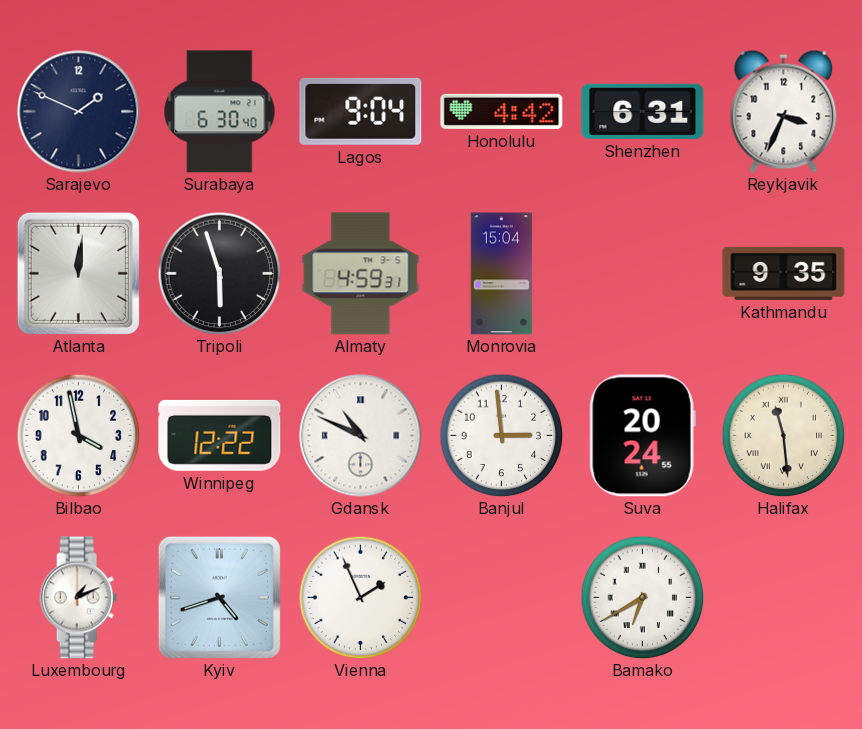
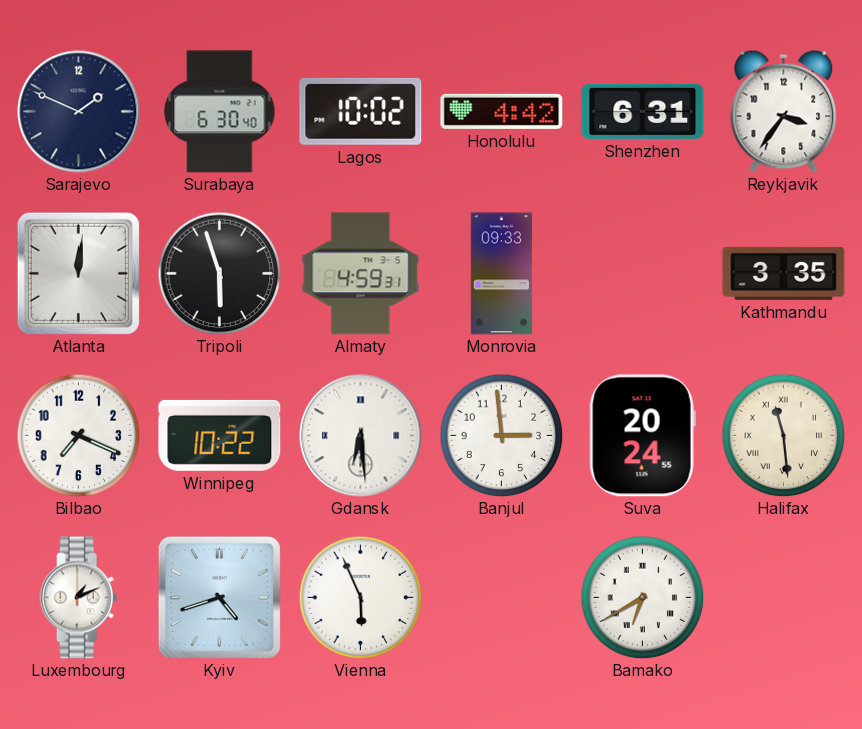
Lagos: 9:04 -> 10:02 (361, 111)
Reykjavik: 3:34 -> 3:36 (784, 111)
Monrovia: 15:04 -> 09:33 (502, 274)
Kathmandu: 9:35 -> 3:35 (784, 273)
Bilbao: 3:58 -> 7:19 (78, 435)
Winnipeg: 12:22 -> 10:22 (220, 435)
Gdansk: 10:49 -> 6:29 (361, 436)
Vienna: 1:56 -> 5:56 (360, 597)
